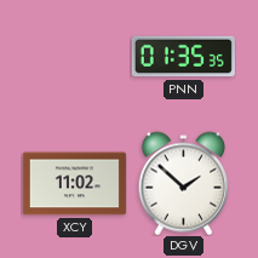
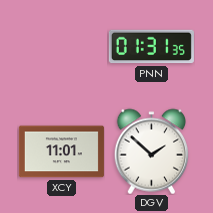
PNN: 01:35 -> 01:31 (151, 47)
XCY: 11:02 -> 11:01 (61, 152)
